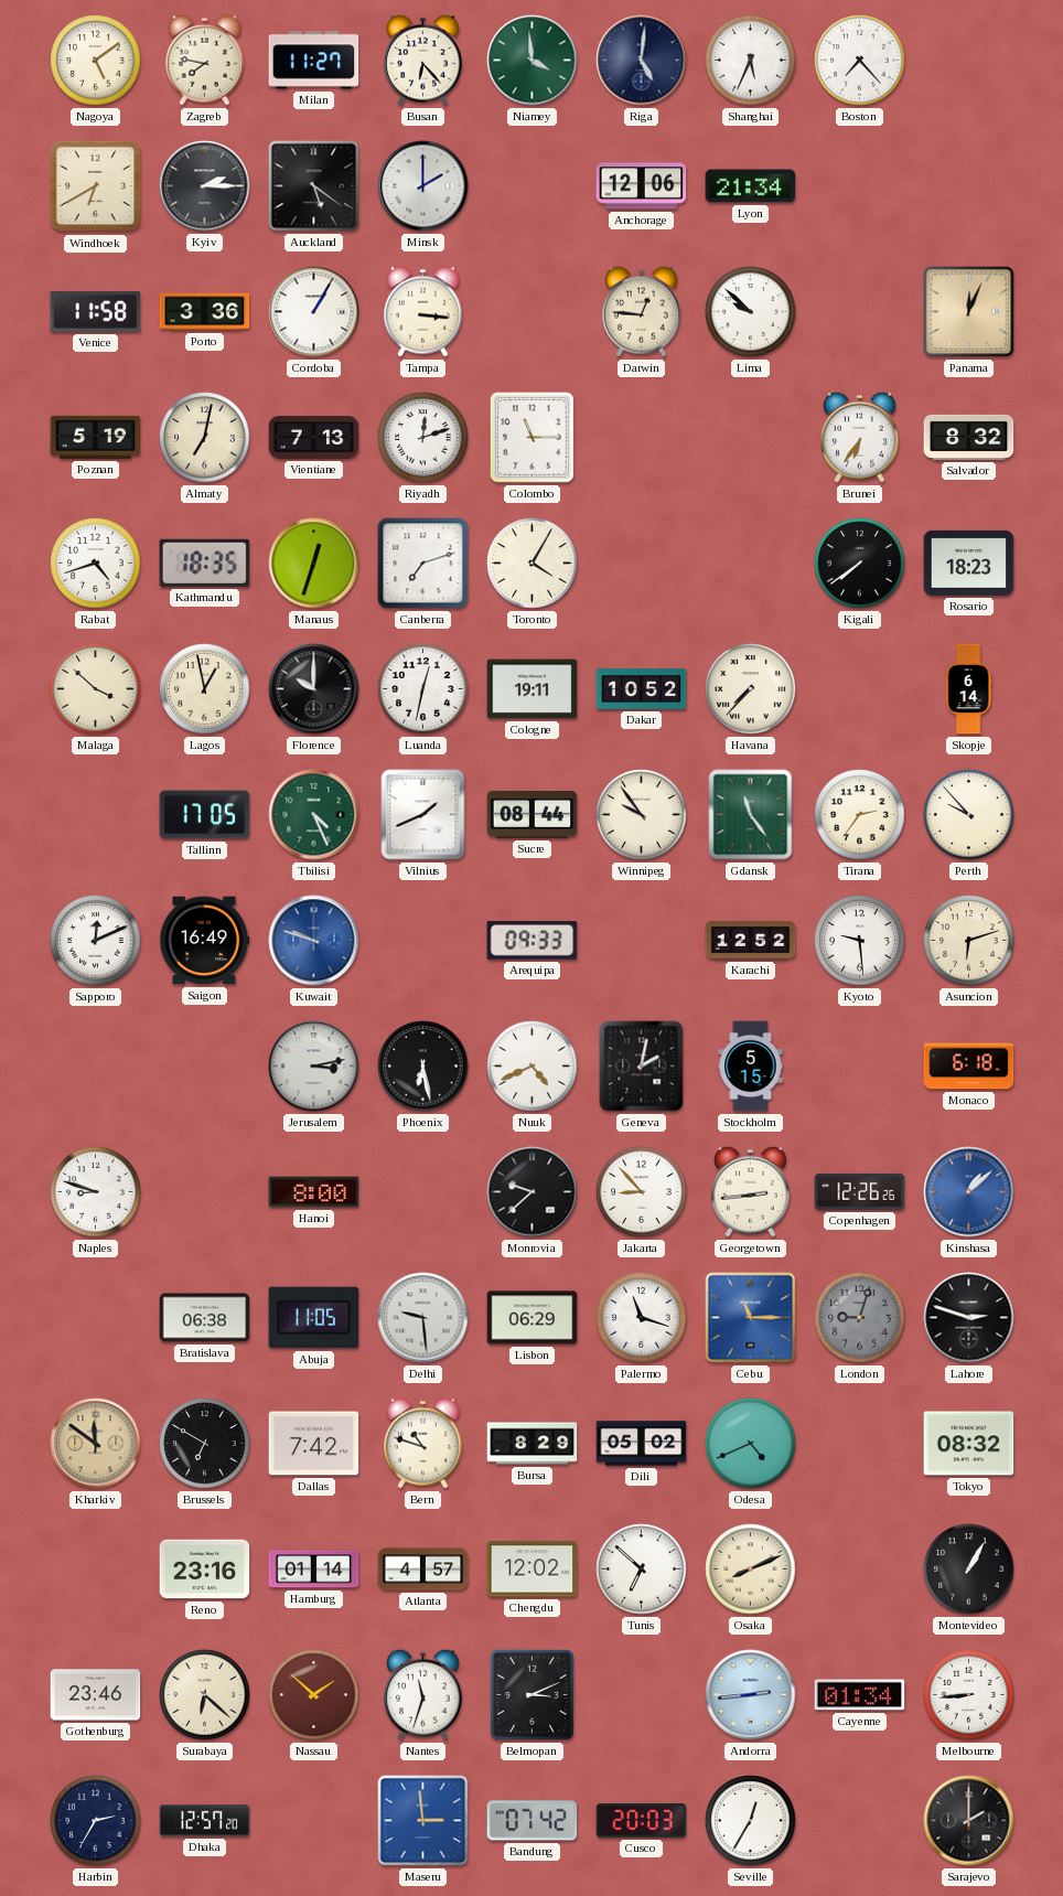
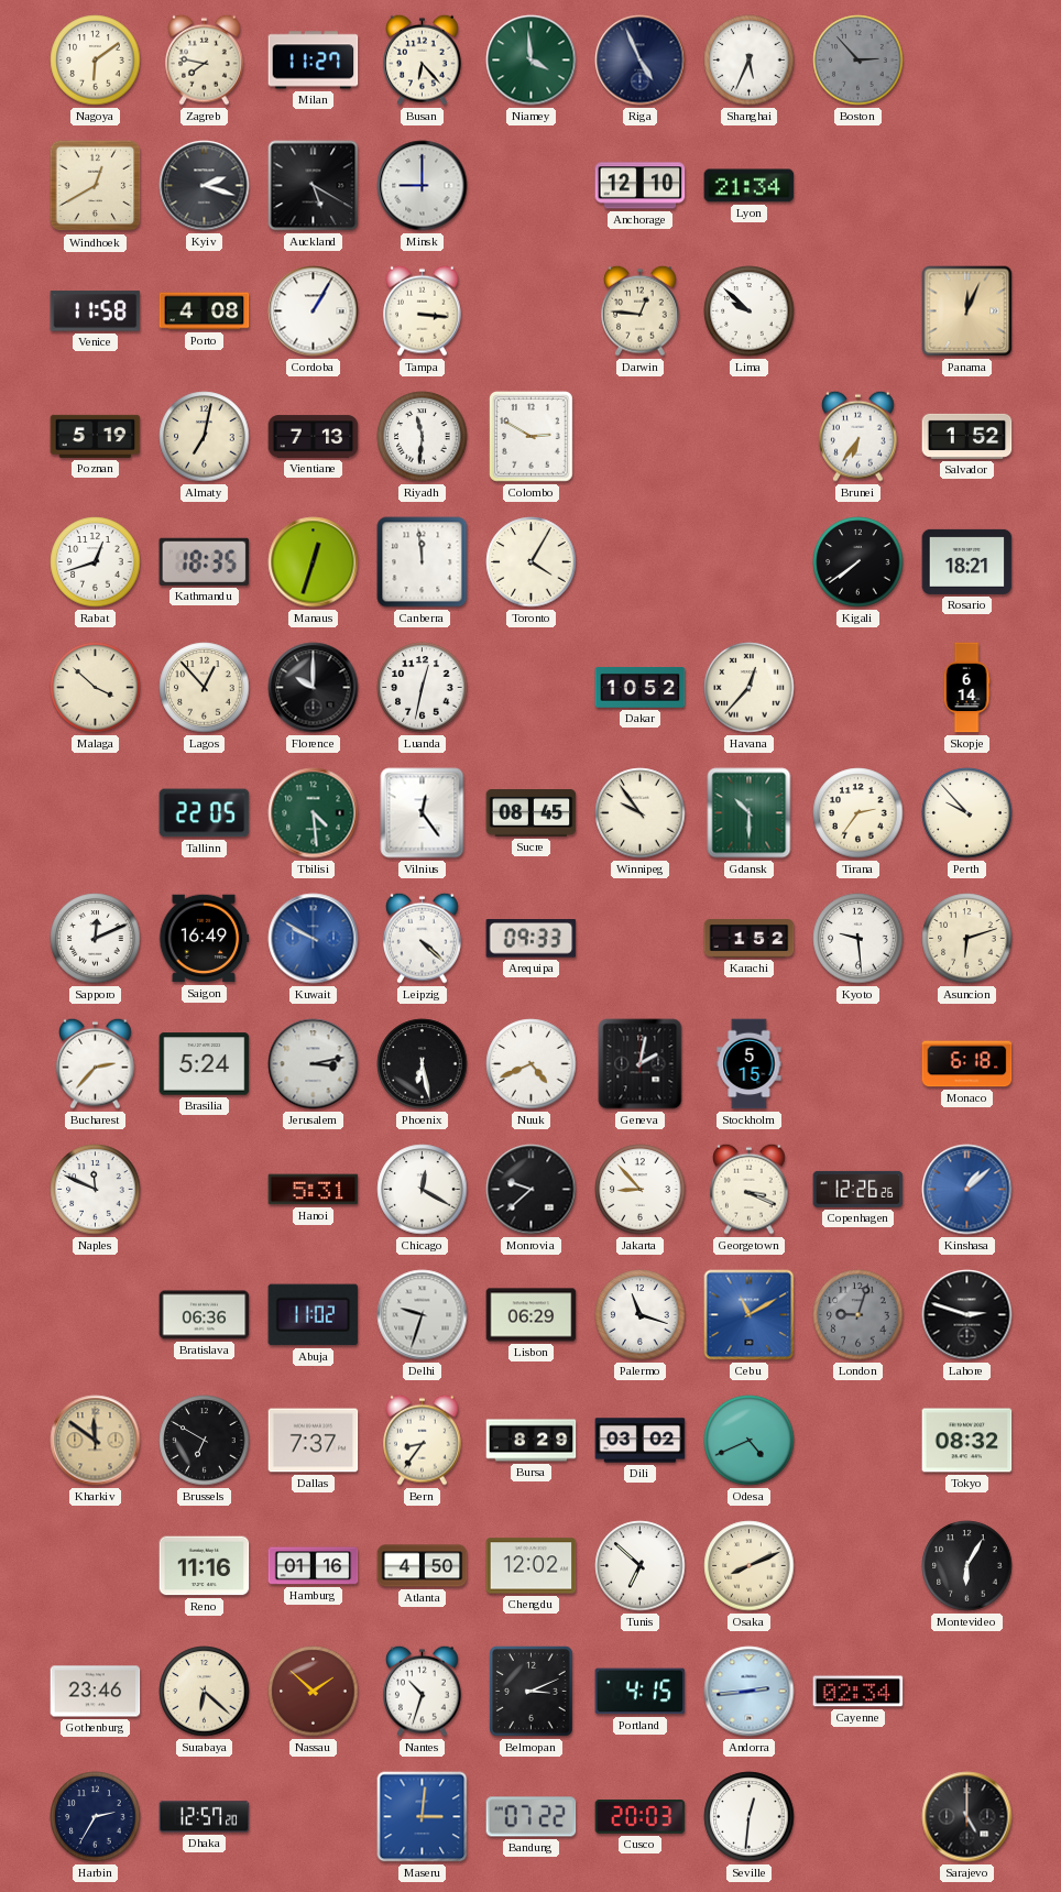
Nagoya: 5:09 -> 6:09 (96, 61)
Riga: 5:01 -> 4:56 (641, 61)
Boston: 7:23 -> 2:53 (858, 61)
Boston dial: white -> grey (858, 61)
Windhoek: 6:40 -> 12:40 (96, 186)
Kyiv: 2:15 -> 2:18 (205, 186)
Auckland: 5:21 -> 5:20 (314, 186)
Minsk: 2:00 -> 9:00 (423, 186)
Anchorage: 12:06 -> 12:10 (641, 186)
Porto: 3:36 -> 4:08 (205, 311)
Riyadh: 12:12 -> 11:31 (423, 437)
Colombo: 11:15 -> 2:50 (532, 437)
Salvador: 8:32 -> 1:52 (967, 436)
Rabat: 4:42 -> 12:42 (96, 562)
Canberra: 7:12 -> 11:59 (423, 562)
Rosario: 18:23 -> 18:21 (967, 561)
Lagos: 12:58 -> 12:53 (205, 688)
Cologne: 19:11 -> none (533, 689)
Havana: 7:37 -> 12:37 (750, 688)
Tallinn: 17:05 -> 22:05 (205, 813)
Tbilisi: 4:26 -> 4:29 (314, 813)
Vilnius: 1:41 -> 12:24 (423, 813)
Sucre: 08:44 -> 08:45 (532, 813)
Gdansk: 11:24 -> 10:30 (750, 813)
Kuwait: 9:48 -> 9:50 (314, 939)
Leipzig: none -> 4:22 (423, 938)
Karachi: 12:52 -> 1:52 (750, 939)
Bucharest: none -> 2:37 (96, 1063)
Brasilia: none -> 5:24 (205, 1064)
Naples: 8:48 -> 11:49 (96, 1190)
Hanoi: 8:00 -> 5:31 (314, 1190)
Chicago: none -> 12:20 (423, 1190)
Georgetown: 2:44 -> 3:19 (750, 1189)
Bratislava: 06:38 -> 06:36 (205, 1315)
Abuja: 11:05 -> 11:02 (314, 1315)
Delhi: 9:29 -> 9:33 (423, 1315)
Cebu: 11:15 -> 11:10 (750, 1315)
Dallas: 7:42 -> 7:37 (314, 1441)
Bern: 10:48 -> 8:36 (423, 1440)
Dili: 05:02 -> 03:02 (641, 1441)
Reno: 23:16 -> 11:16 (205, 1566)
Hamburg: 01:14 -> 01:16 (314, 1566)
Atlanta: 4:57 -> 4:50 (423, 1566)
Montevideo: 1:05 -> 6:05 (967, 1566)
Nantes: 11:33 -> 10:33 (423, 1691)
Portland: none -> 4:15 (641, 1692)
Cayenne: 01:34 -> 02:34 (858, 1692)
Melbourne: 8:44 -> none (969, 1695)
Maseru: 2:59 -> 3:01 (423, 1817)
Bandung: 07:42 -> 07:22 (532, 1817)
Seville: 12:35 -> 12:31 (750, 1817)
Sarajevo: 2:00 -> 5:00 (967, 1817)
